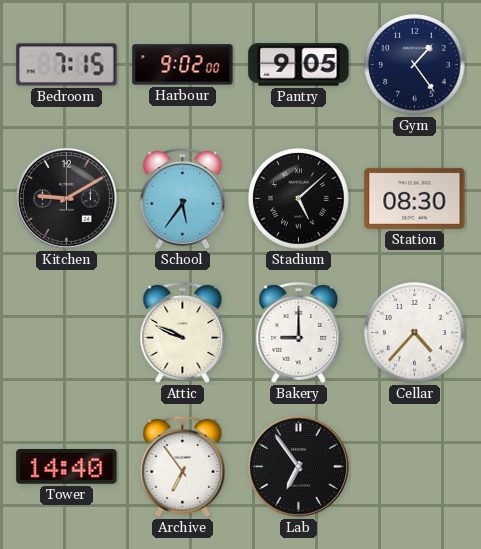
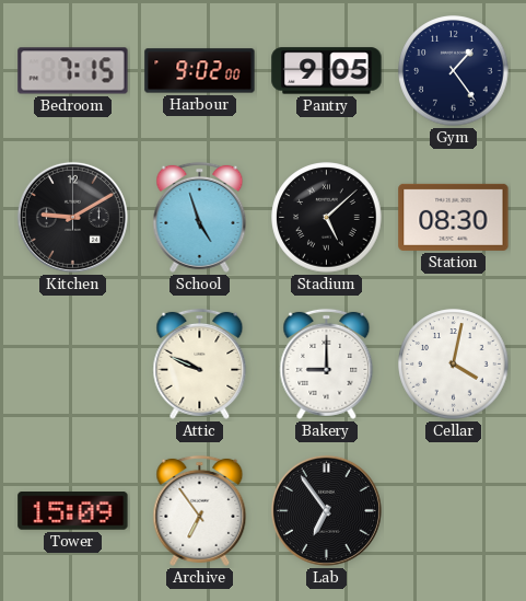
School: 5:36 -> 4:57 (200, 217)
Cellar: 4:37 -> 4:02 (454, 365)
Tower: 14:40 -> 15:09 (73, 511)
